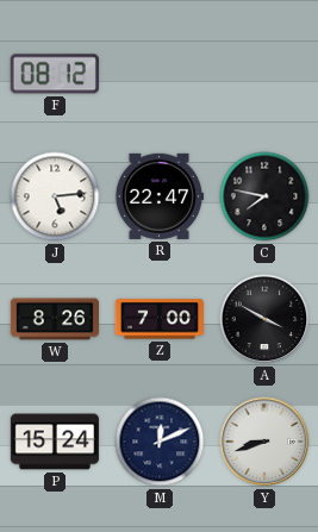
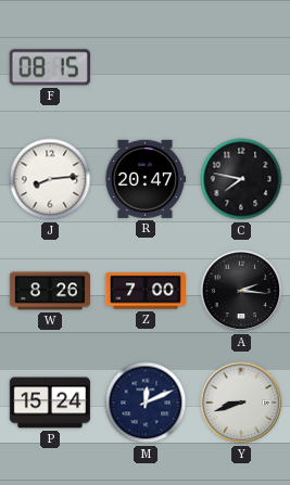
F: 08:12 -> 08:15 (50, 67)
J: 5:14 -> 8:14 (50, 179)
R: 22:47 -> 20:47 (144, 179)
A: 3:50 -> 2:16 (241, 291)
